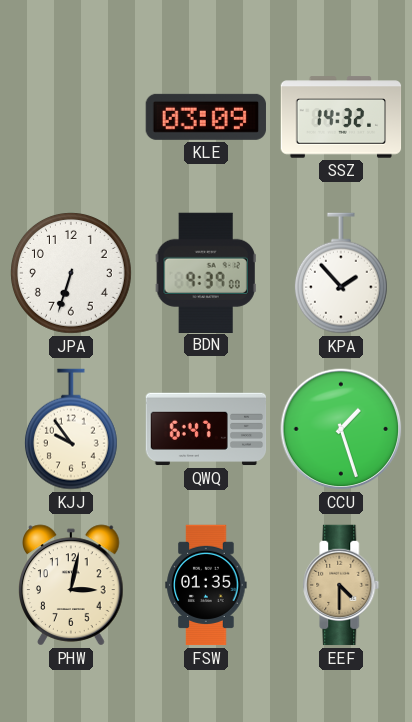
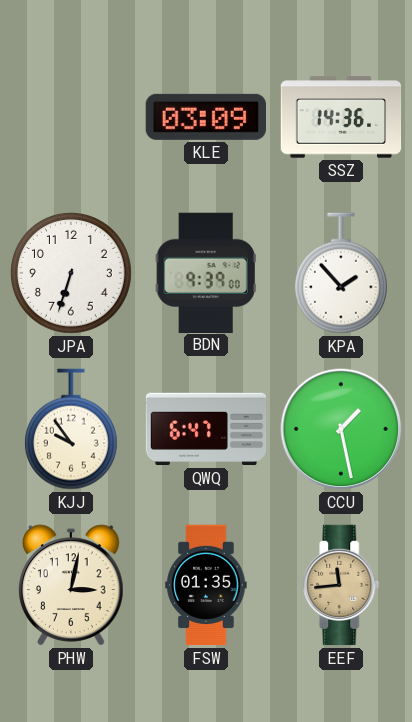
SSZ: 14:32 -> 14:36 (341, 117)
CCU: 1:27 -> 1:28 (341, 429)
EEF: 4:30 -> 11:44 (341, 585)
